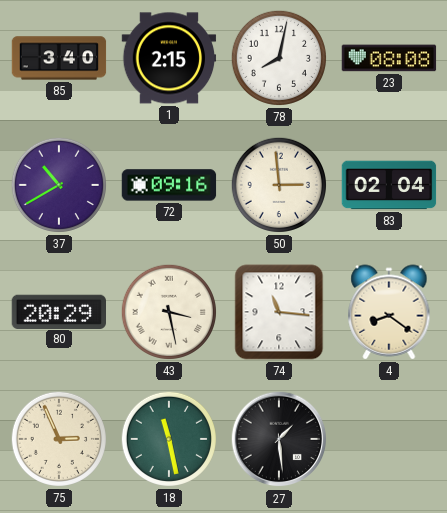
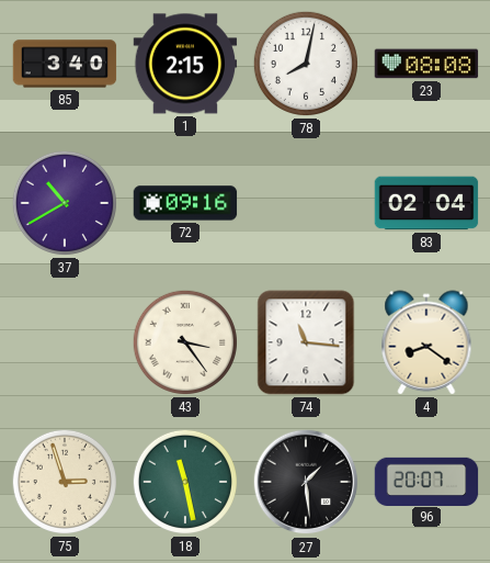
50: 2:59 -> none (279, 185)
80: 20:29 -> none (58, 311)
43: 3:28 -> 3:24 (185, 342)
75: 2:56 -> 2:57 (65, 482)
96: none -> 20:07 (426, 481)
